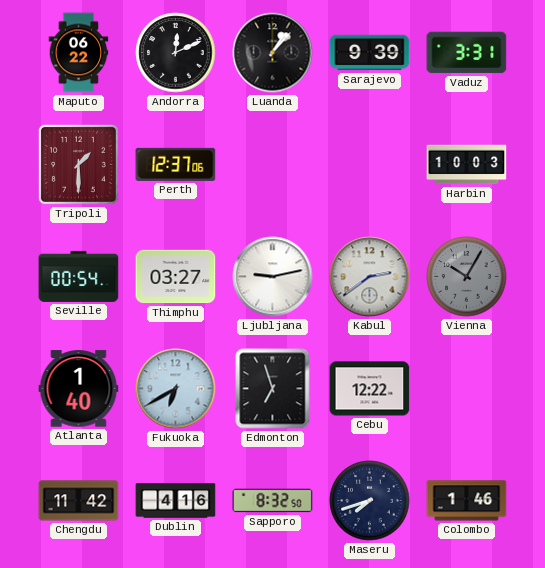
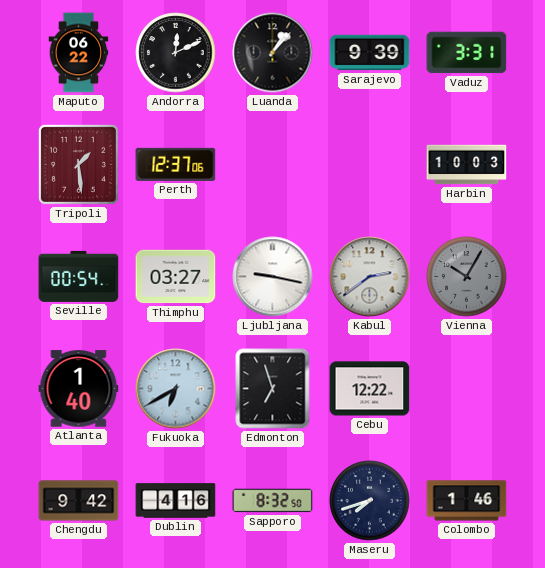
Tripoli: 1:30 -> 1:29 (78, 164)
Ljubljana: 9:13 -> 9:17 (273, 277)
Chengdu: 11:42 -> 9:42 (79, 501)
